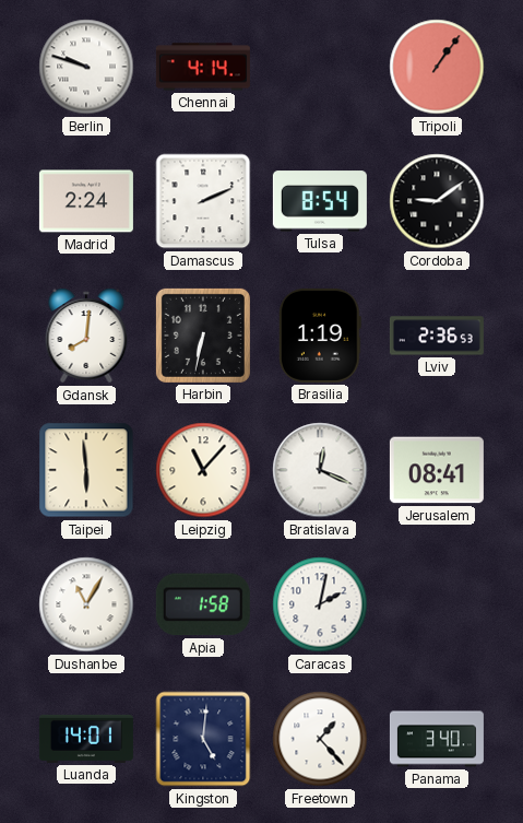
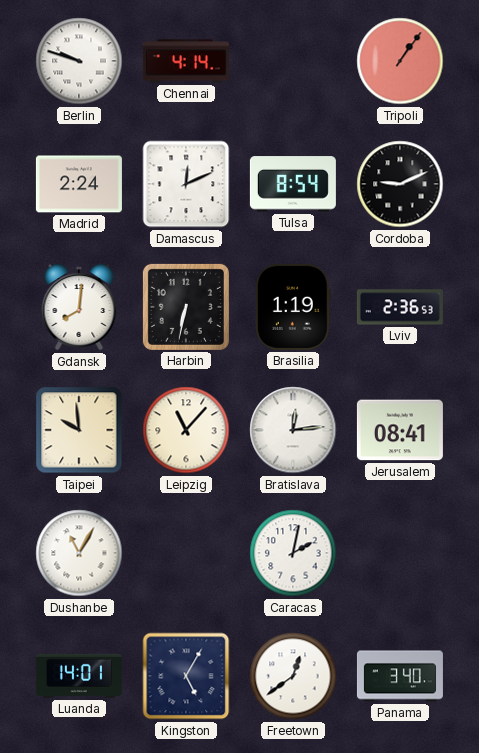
Damascus: 2:11 -> 12:11 (186, 184)
Cordoba: 9:09 -> 9:11 (400, 184)
Taipei: 5:59 -> 9:59 (79, 430)
Bratislava: 12:19 -> 12:14 (293, 430)
Apia: 1:58 -> none (203, 604)
Kingston: 5:01 -> 5:05 (186, 676)
Freetown: 1:23 -> 12:39 (293, 676)
